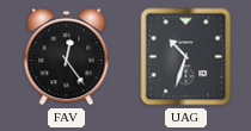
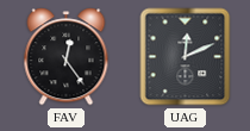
UAG: 10:33 -> 12:11 (186, 57)
